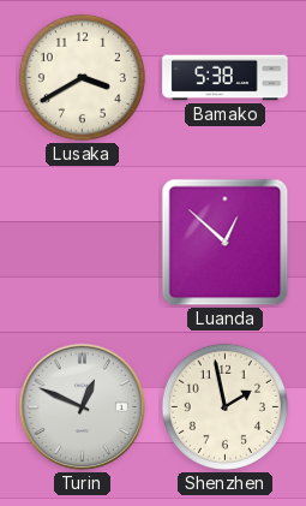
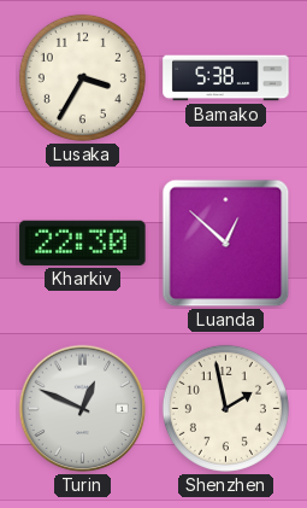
Lusaka: 3:40 -> 3:35 (82, 77)
Kharkiv: none -> 22:30 (83, 243)
